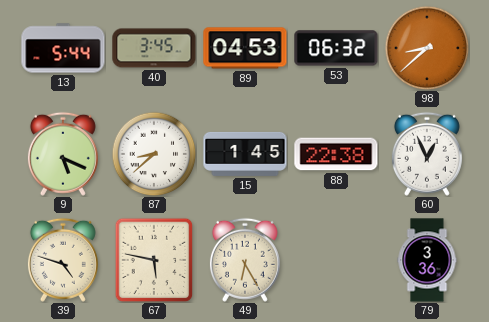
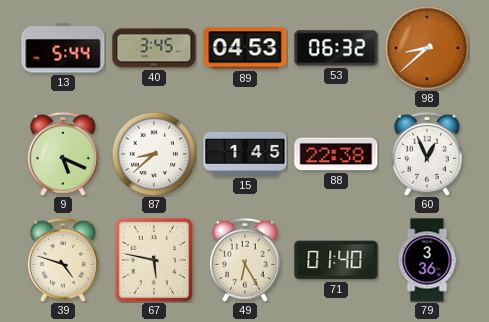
71: none -> 01:40 (336, 260)
